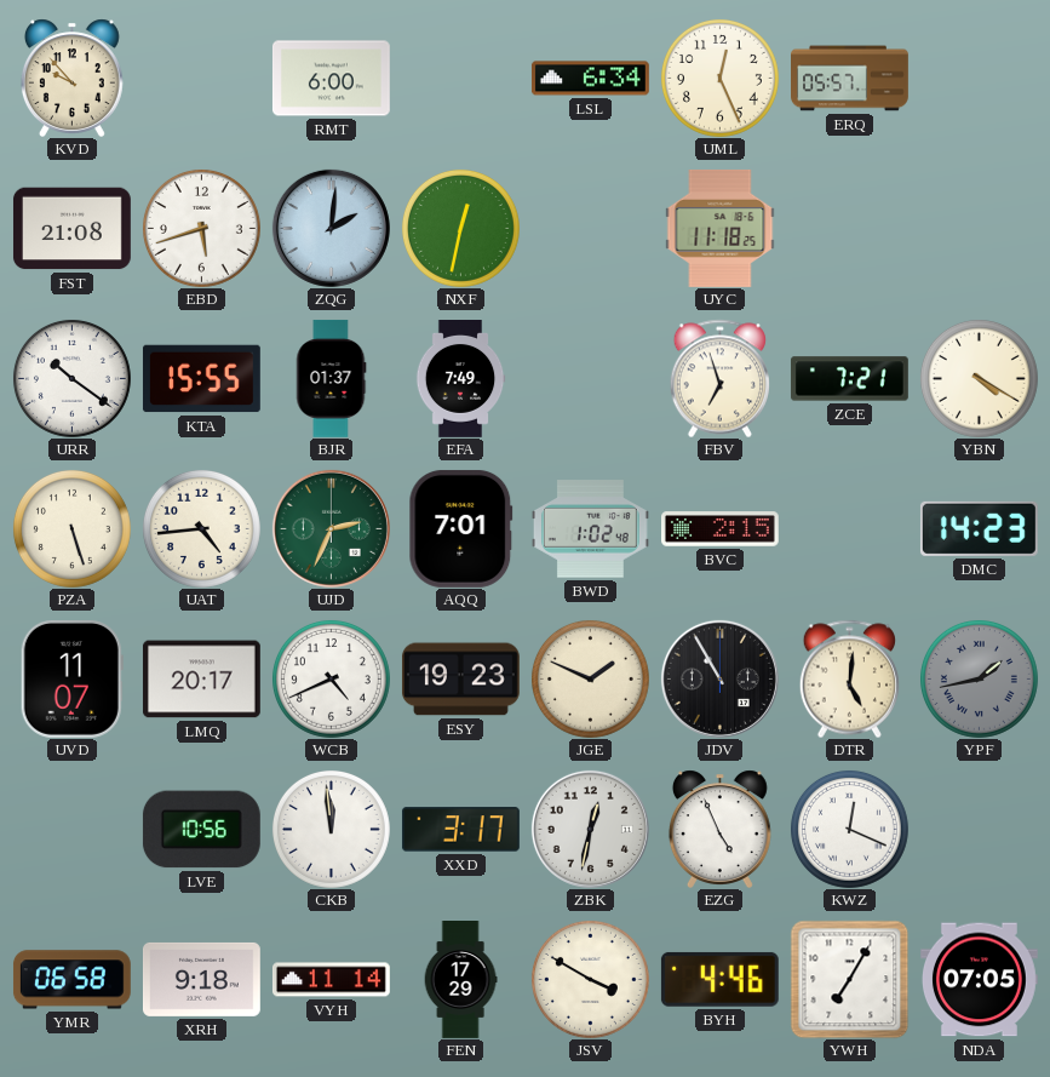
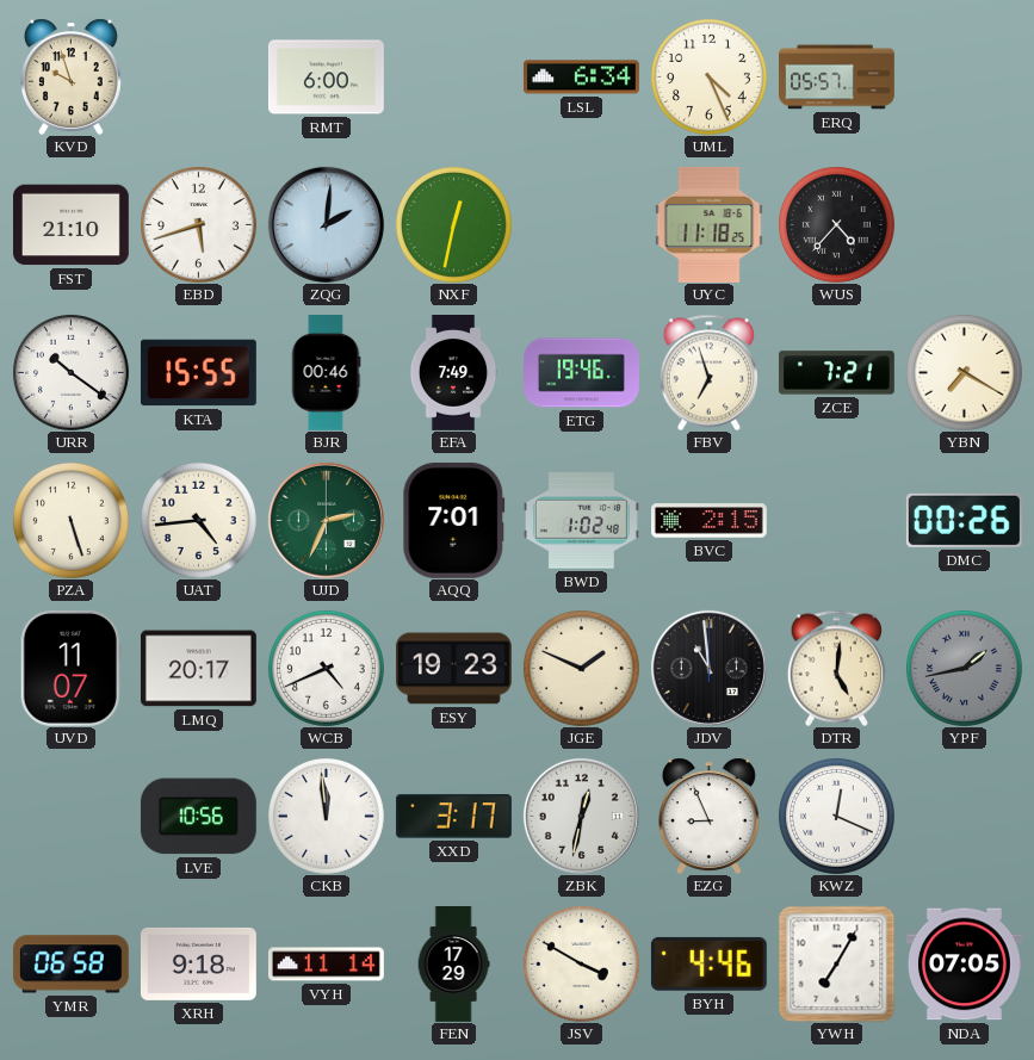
KVD: 9:53 -> 9:57 (70, 76)
UML: 12:26 -> 4:26 (708, 76)
FST: 21:08 -> 21:10 (70, 225)
WUS: none -> 4:37 (836, 224)
BJR: 01:37 -> 00:46 (326, 372)
ETG: none -> 19:46 (582, 373)
YBN: 4:20 -> 7:20 (964, 372)
DMC: 14:23 -> 00:26 (964, 520)
JDV: 10:55 -> 10:59 (708, 668)
EZG: 4:56 -> 8:56 (708, 816)
